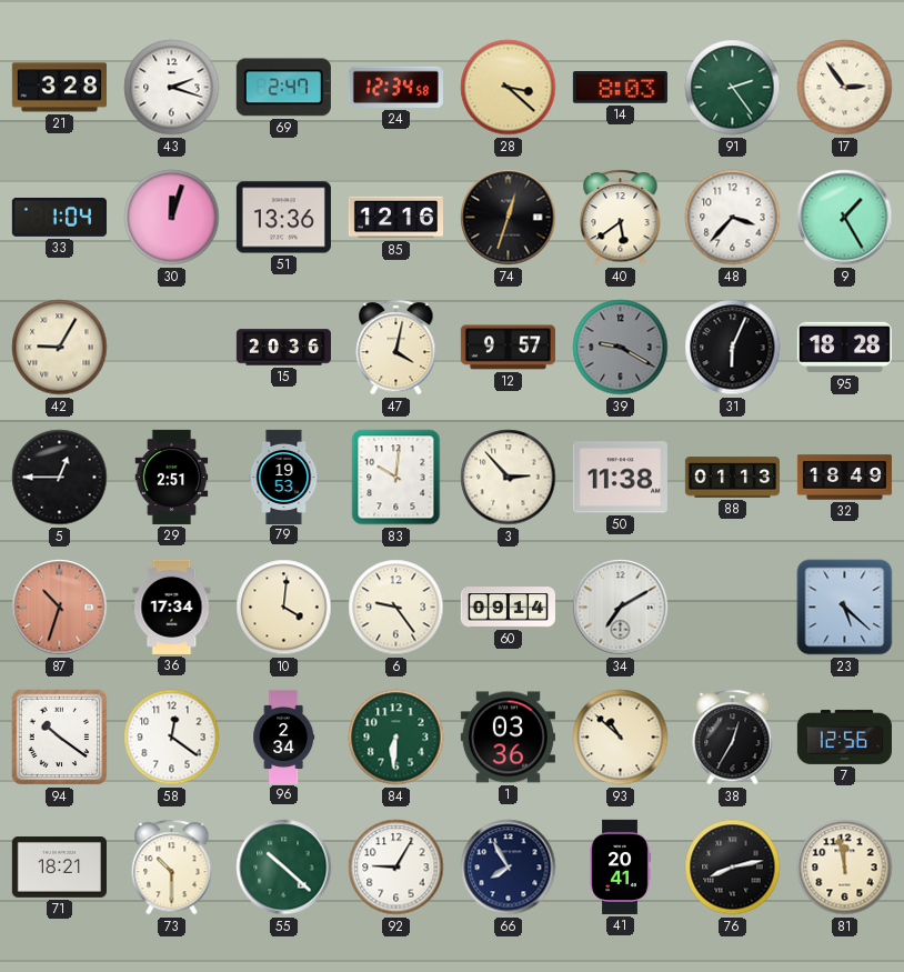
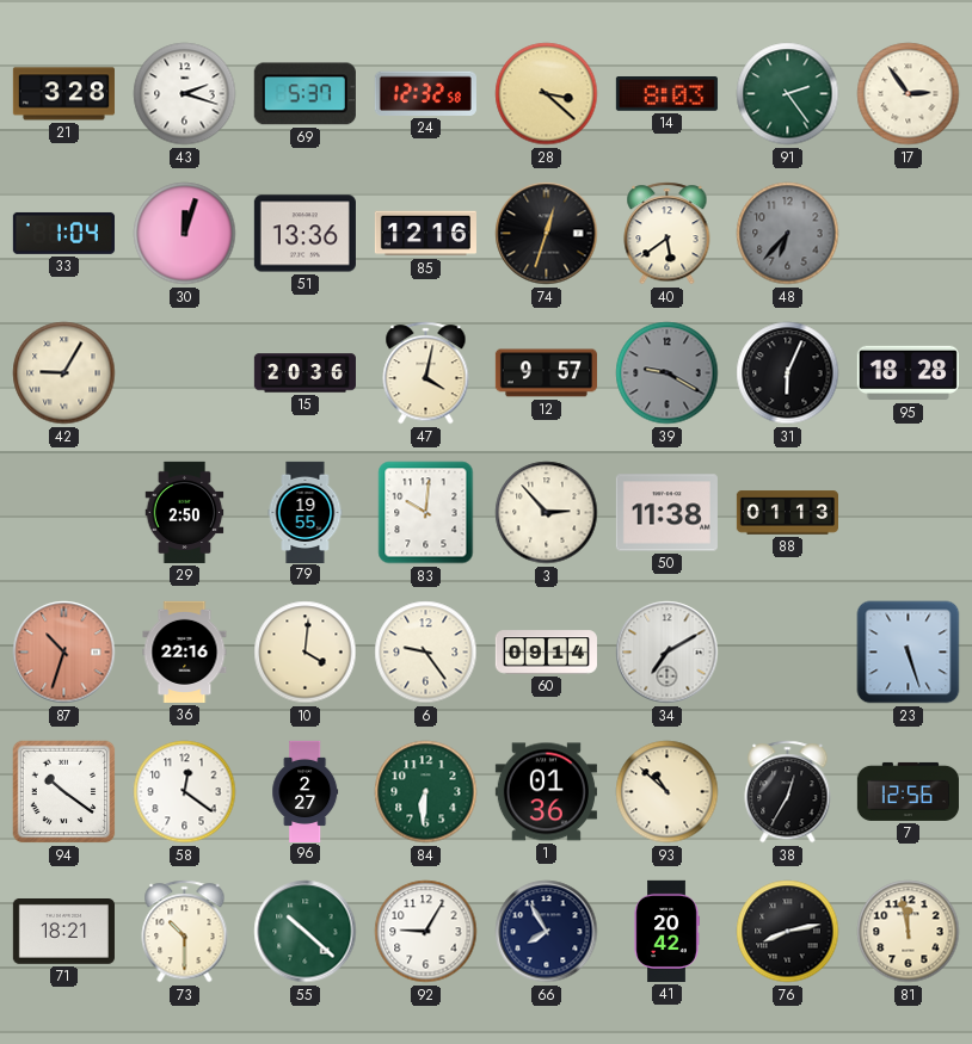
69: 2:47 -> 5:37 (304, 94)
24: 12:34 -> 12:32 (425, 93)
48: 3:37 -> 6:37 (788, 234)
48 dial: white -> grey (788, 234)
9: 1:25 -> none (845, 218)
5: 12:45 -> none (60, 478)
29: 2:51 -> 2:50 (185, 512)
79: 19:53 -> 19:55 (306, 512)
32: 18:49 -> none (844, 478)
36: 17:34 -> 22:16 (185, 651)
23: 5:22 -> 5:27 (909, 653)
96: 2:34 -> 2:27 (306, 791)
1: 03:36 -> 01:36 (546, 792)
41: 20:41 -> 20:42 (666, 931)
